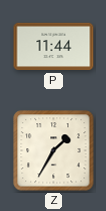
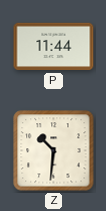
Z: 1:35 -> 10:31 (54, 151)
